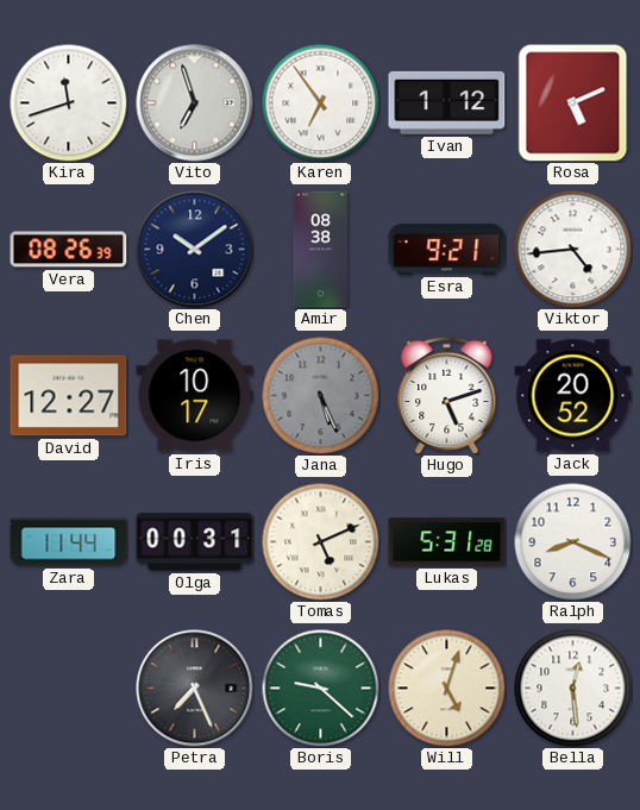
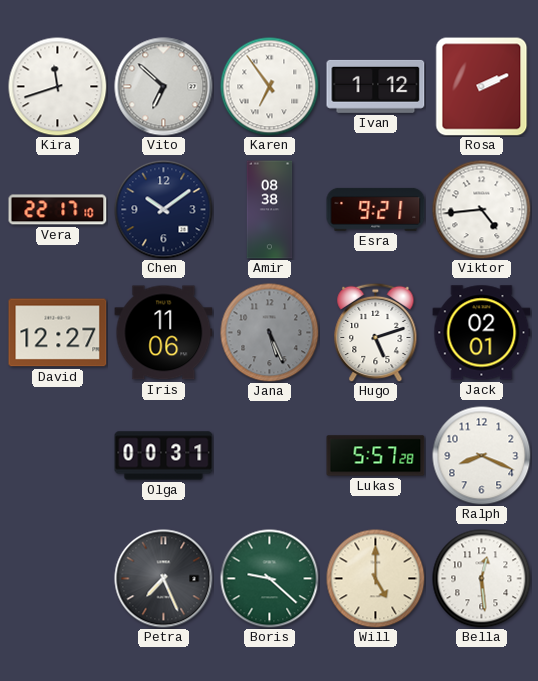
Vito: 6:57 -> 6:52 (164, 87)
Rosa: 5:11 -> 2:11 (482, 87)
Vera: 08:26 -> 22:17 (58, 210)
Iris: 10:17 -> 11:06 (164, 333)
Jack: 20:52 -> 02:01 (482, 333)
Zara: 11:44 -> none (69, 542)
Tomas: 5:11 -> none (321, 542)
Lukas: 5:31 -> 5:57 (376, 456)
Will: 5:03 -> 5:00 (376, 579)
